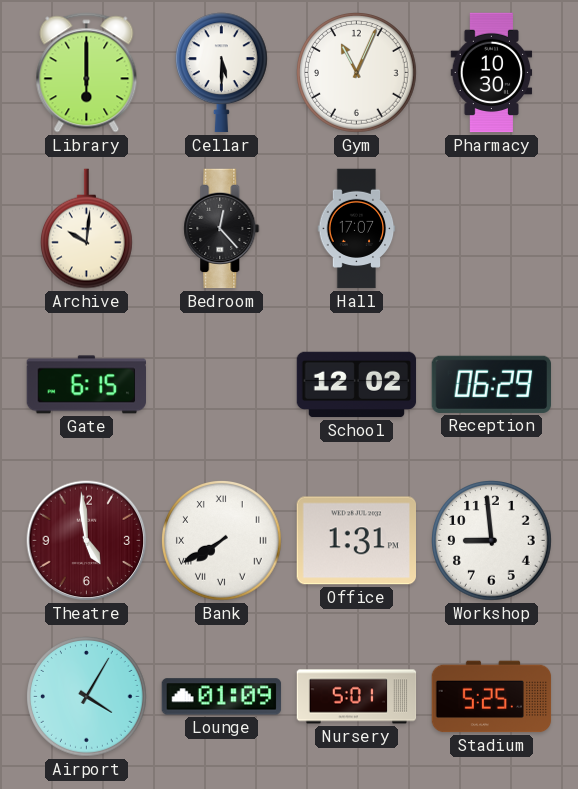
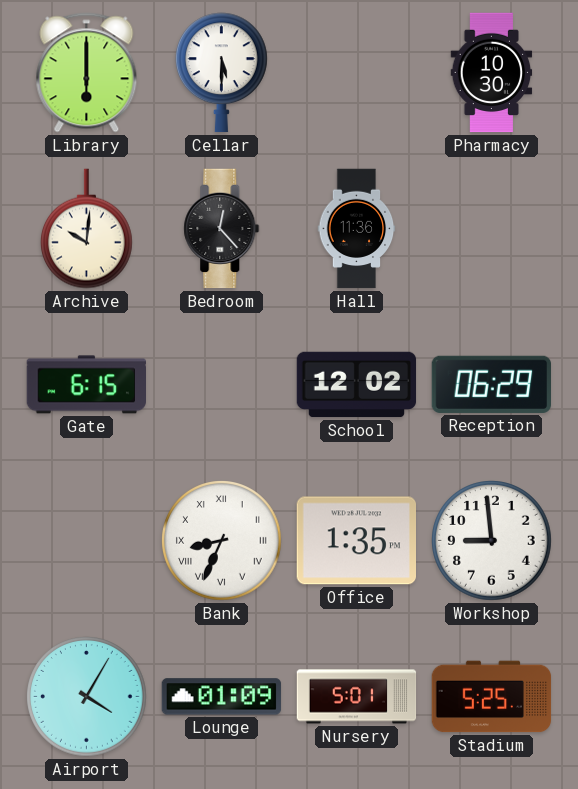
Gym: 11:04 -> none (357, 73)
Hall: 17:07 -> 11:36 (357, 229)
Theatre: 4:59 -> none (87, 541)
Bank: 7:40 -> 8:34 (222, 541)
Office: 1:31 -> 1:35 (356, 541)
